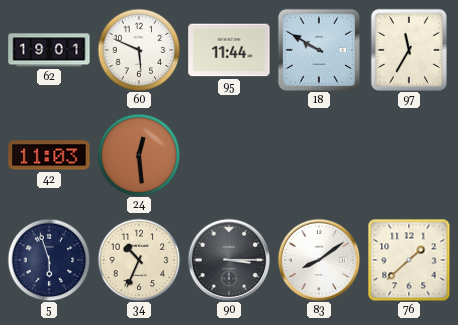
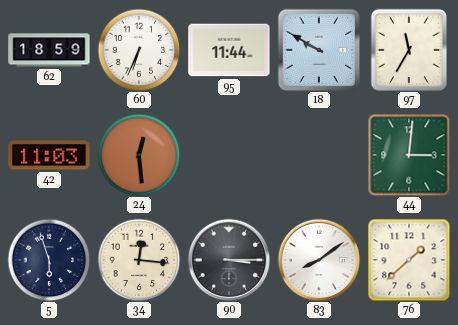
62: 19:01 -> 18:59 (49, 50)
60: 5:49 -> 6:34 (139, 50)
44: none -> 3:01 (409, 155)
34: 10:34 -> 12:16 (139, 260)
